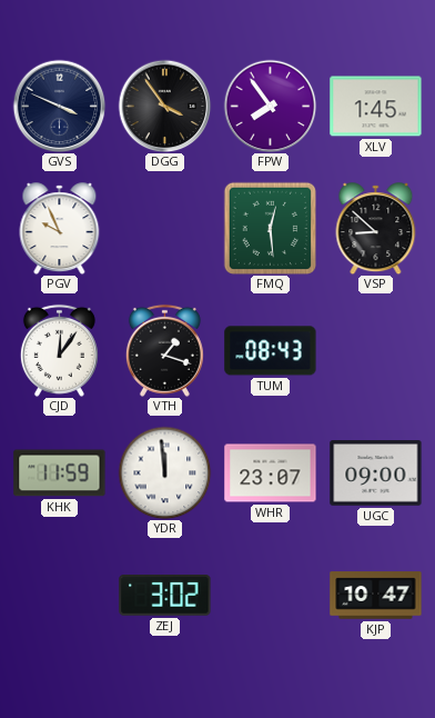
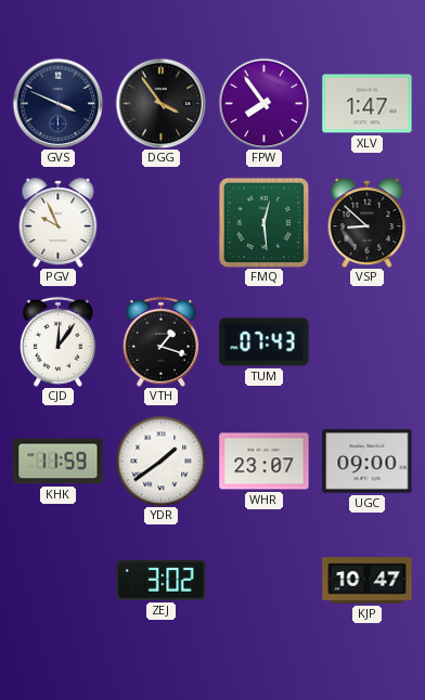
XLV: 1:45 -> 1:47 (368, 104)
TUM: 08:43 -> 07:43 (265, 342)
YDR: 11:59 -> 1:39 (160, 461)
